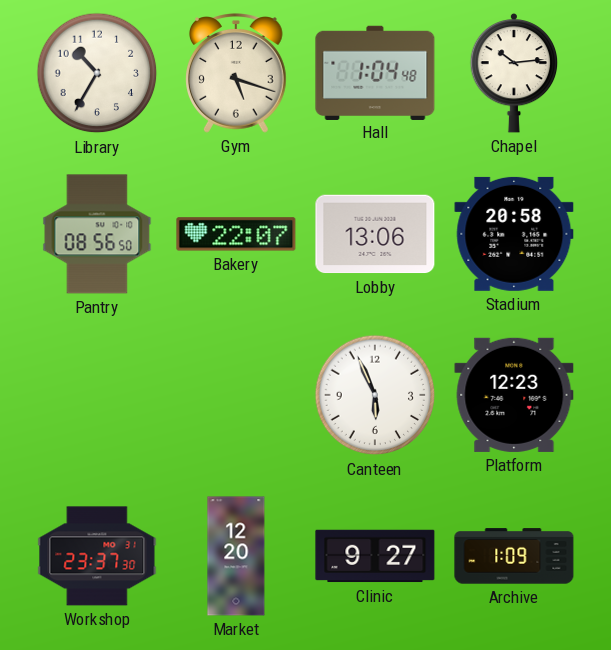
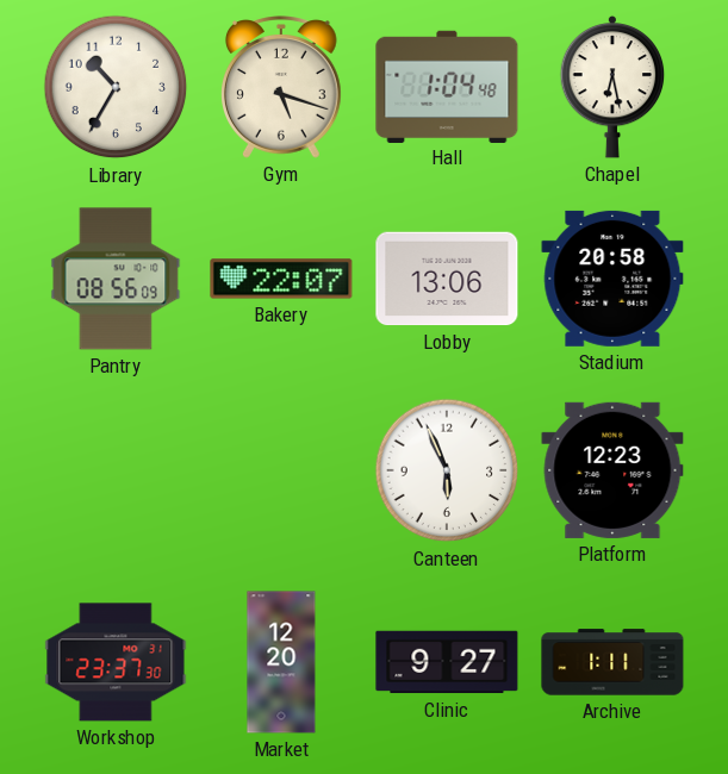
Chapel: 10:14 -> 6:28 (612, 87)
Pantry: 08:56:50 -> 08:56:09 (116, 279)
Archive: 1:09 -> 1:11 (612, 662)
